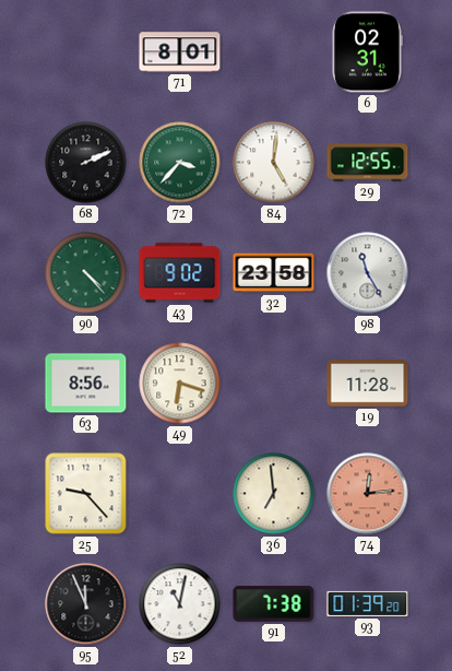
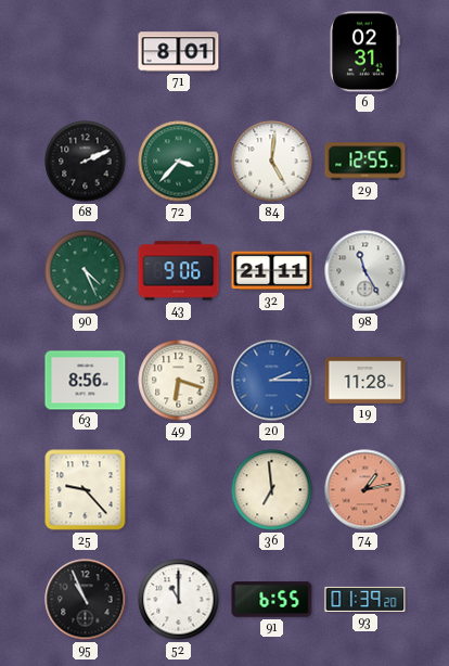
90: 4:23 -> 4:26 (86, 271)
43: 9:02 -> 9:06 (179, 271)
32: 23:58 -> 21:11 (272, 271)
20: none -> 2:15 (272, 381)
74: 12:14 -> 1:13 (365, 490)
95: 11:56 -> 10:56 (86, 600)
52: 11:02 -> 11:00 (179, 600)
91: 7:38 -> 6:55 (272, 600)
